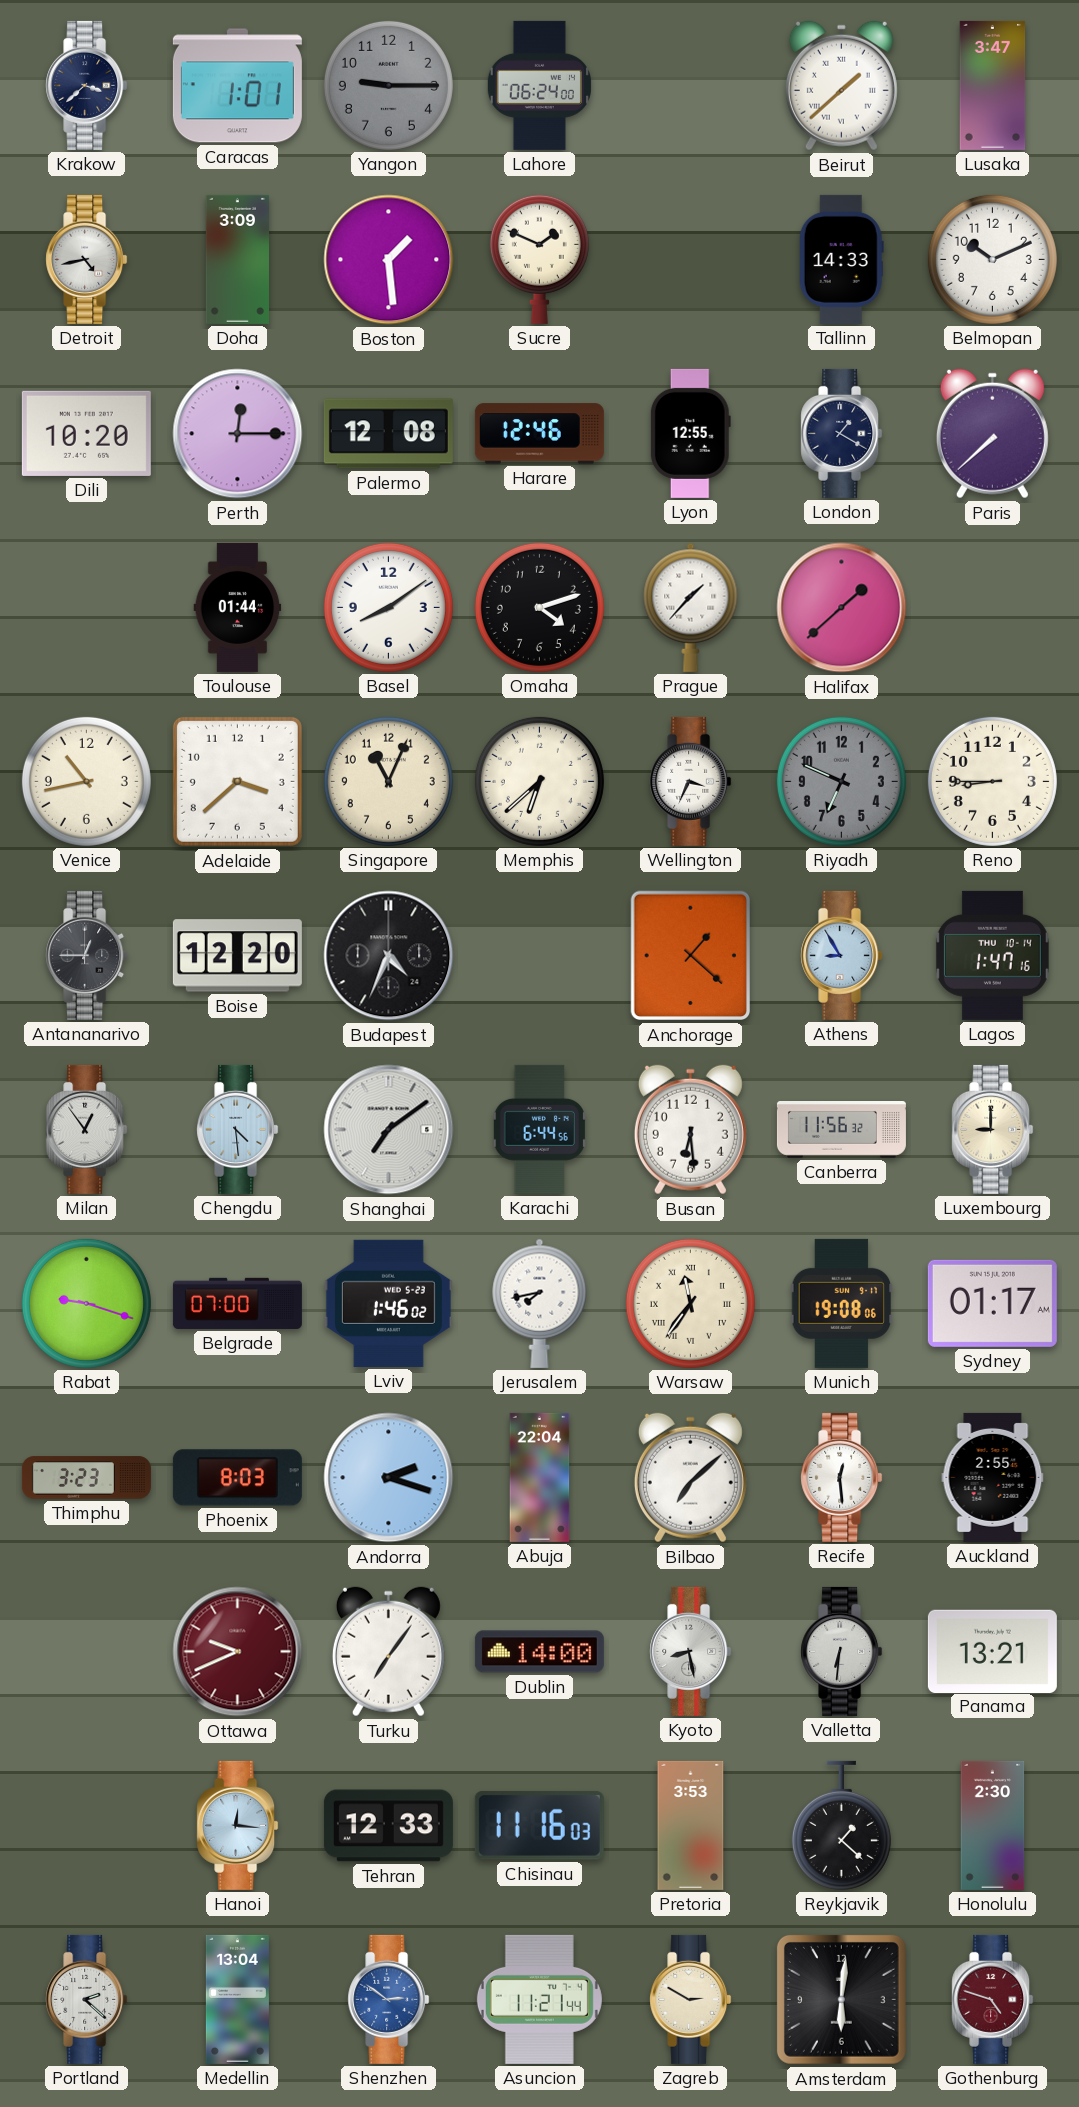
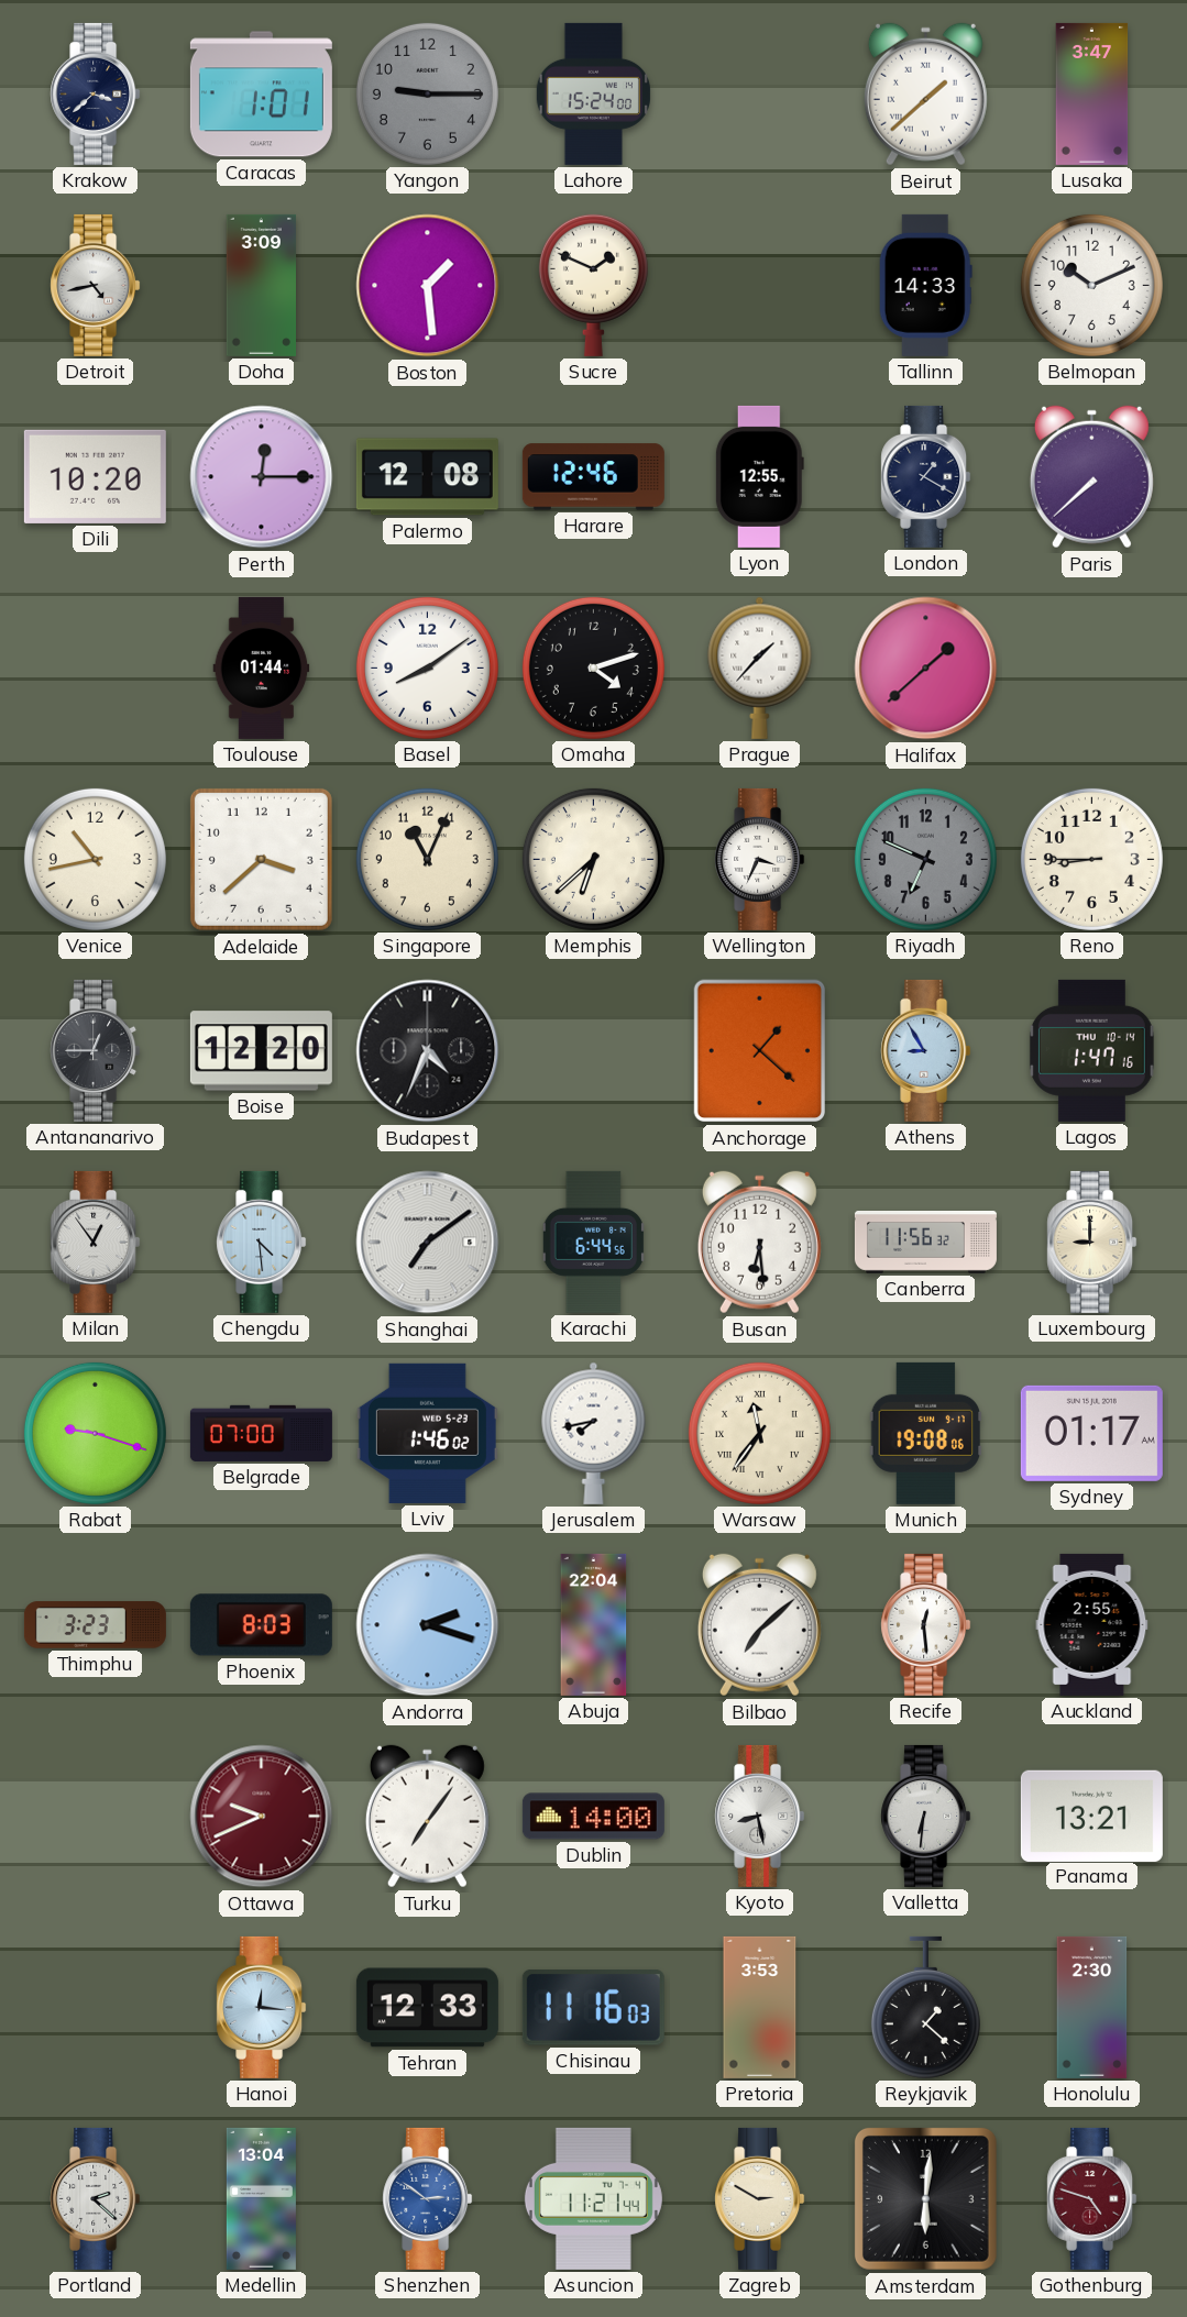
Lahore: 06:24 -> 15:24 (593, 93)
